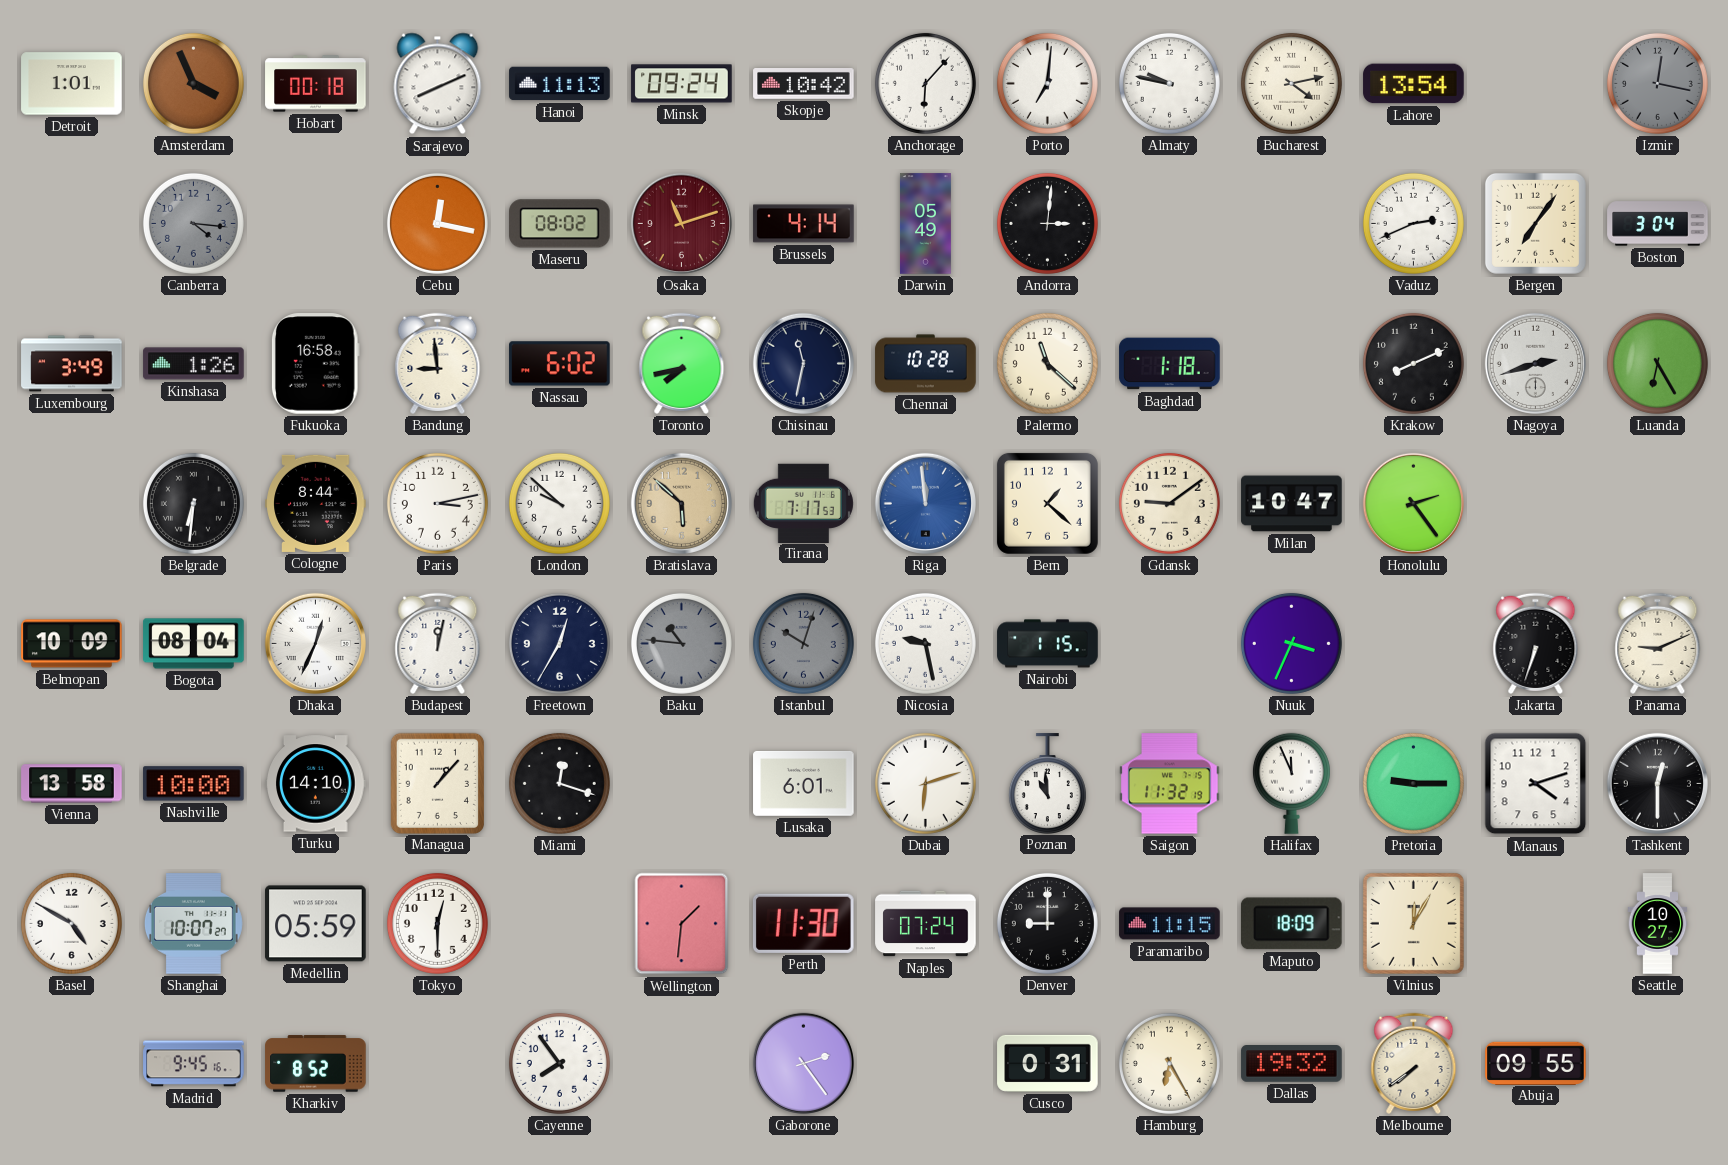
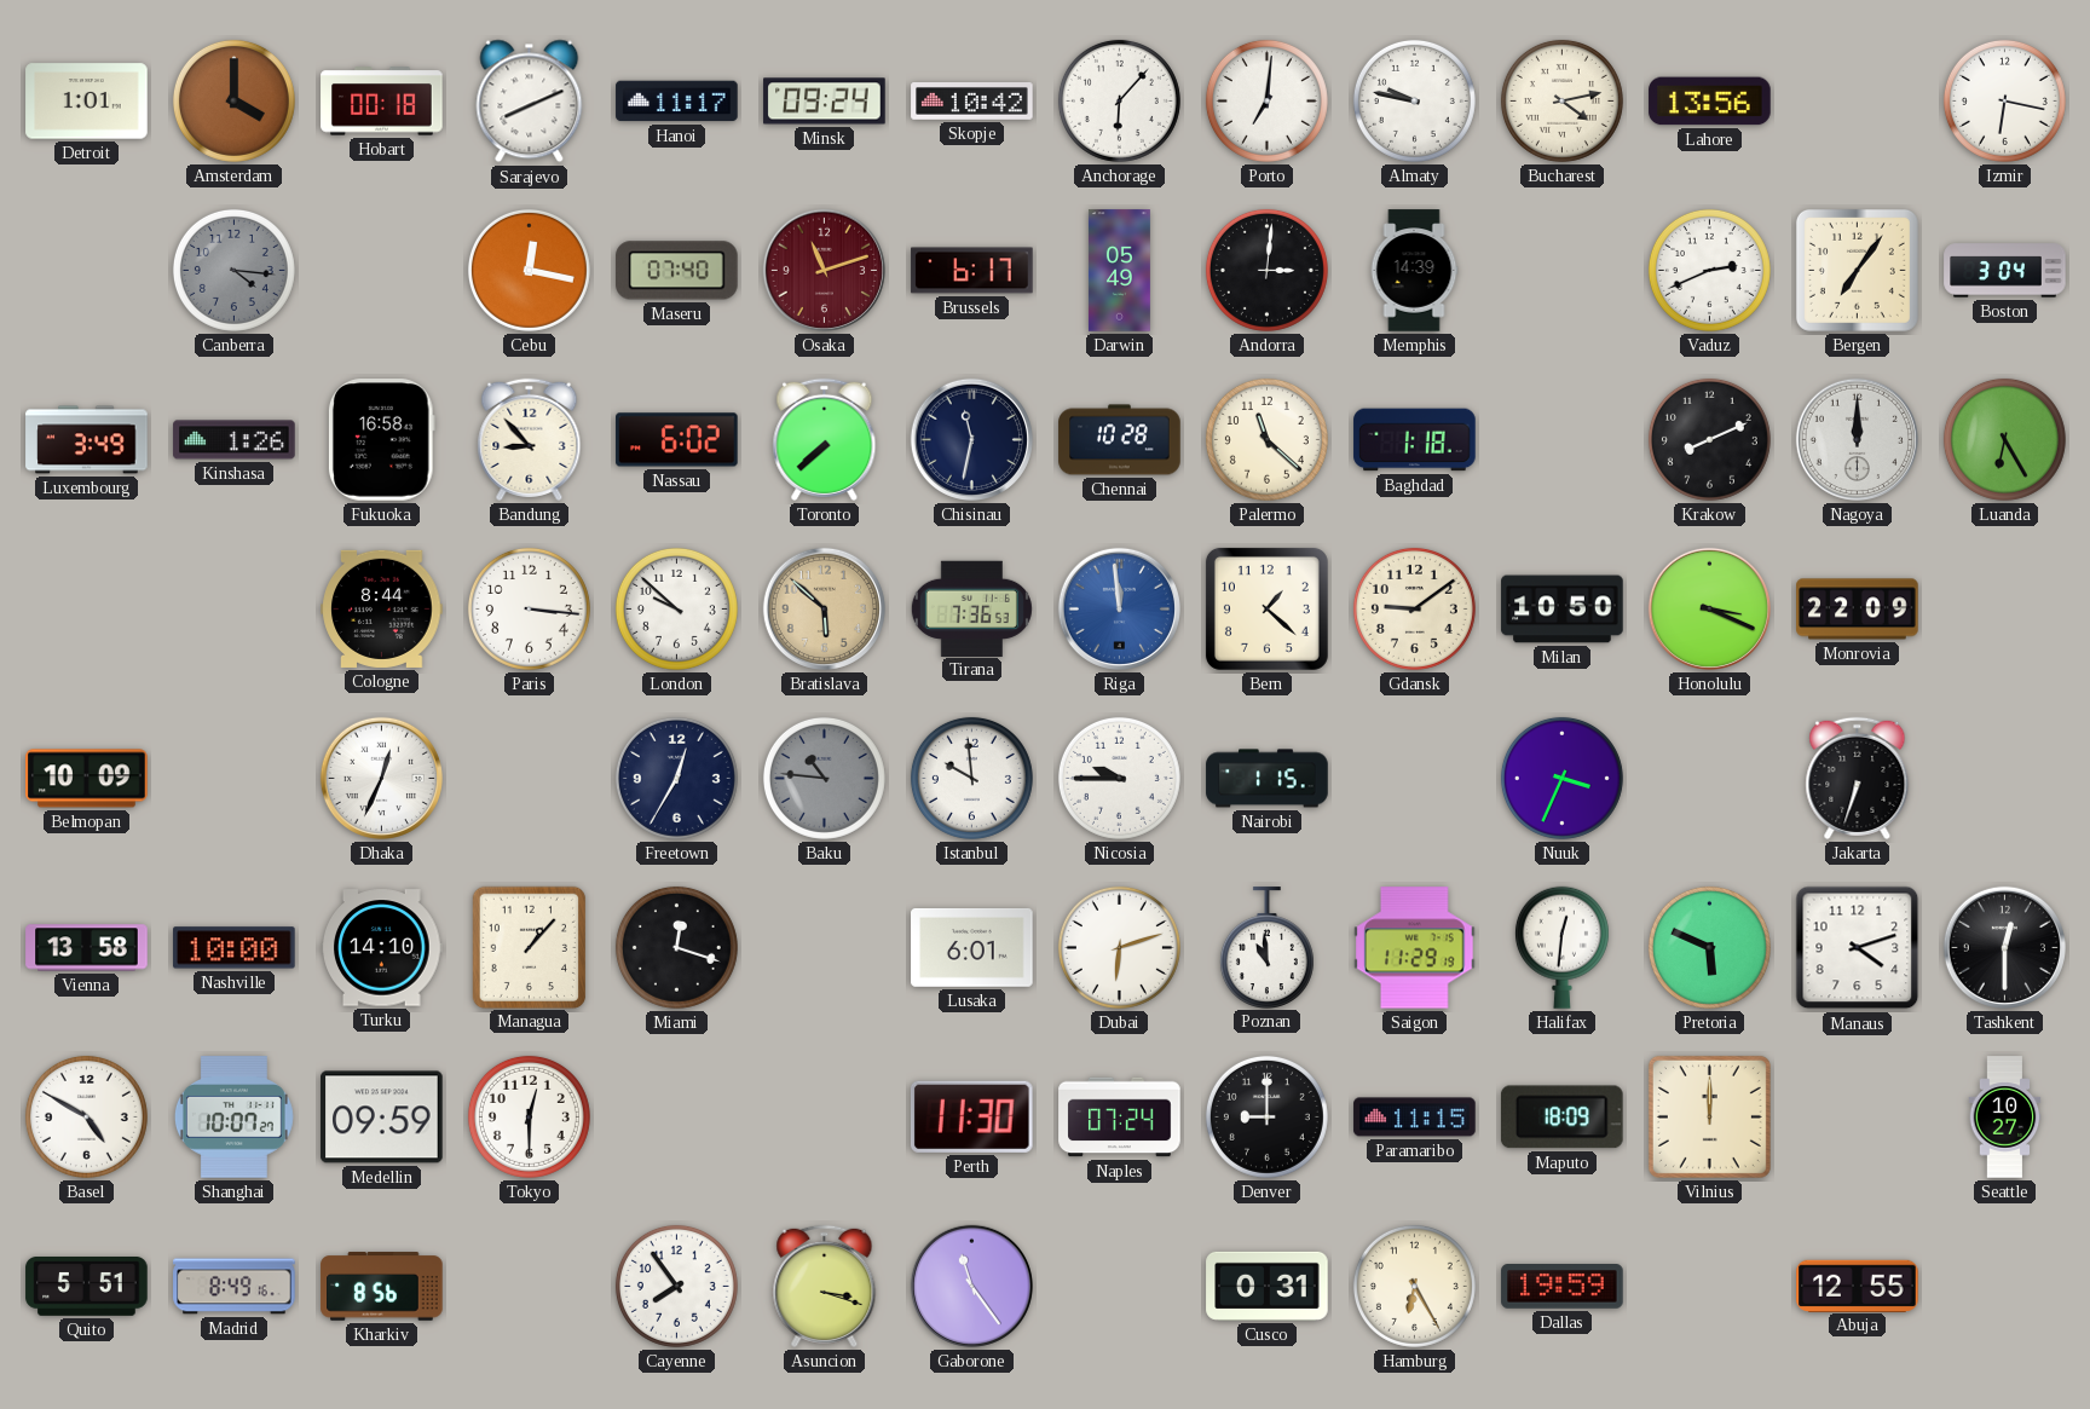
Amsterdam: 3:56 -> 4:00 (233, 100)
Hanoi: 11:13 -> 11:17 (677, 102)
Lahore: 13:54 -> 13:56 (1710, 102)
Izmir: 12:17 -> 6:17 (2004, 100)
Izmir dial: grey -> white (2004, 100)
Maseru: 08:02 -> 07:40 (677, 271)
Brussels: 4:14 -> 6:17 (972, 271)
Memphis: none -> 14:39 (1414, 271)
Bandung: 8:59 -> 8:53 (530, 439)
Toronto: 7:43 -> 7:38 (825, 439)
Nagoya: 2:42 -> 12:00 (1857, 439)
Belgrade: 6:31 -> none (193, 503)
Paris: 3:13 -> 3:16 (529, 608)
Tirana: 7:17 -> 7:36 (971, 608)
Milan: 10:47 -> 10:50 (1563, 610)
Honolulu: 2:24 -> 3:19 (1709, 608)
Monrovia: none -> 22:09 (1858, 610)
Bogota: 08:04 -> none (194, 644)
Budapest: 12:02 -> none (438, 643)
Istanbul: 10:03 -> 9:59 (971, 778)
Istanbul dial: grey -> white (971, 778)
Nicosia: 9:28 -> 9:45 (1119, 778)
Panama: 9:11 -> none (1658, 643)
Saigon: 11:32 -> 11:29 (1415, 948)
Halifax: 11:56 -> 12:31 (1561, 947)
Pretoria: 9:15 -> 5:49 (1709, 947)
Medellin: 05:59 -> 09:59 (382, 1118)
Wellington: 1:31 -> none (682, 924)
Vilnius: 12:05 -> 12:00 (1709, 1116)
Quito: none -> 5:51 (87, 1287)
Madrid: 9:45 -> 8:49 (235, 1287)
Kharkiv: 8:52 -> 8:56 (382, 1287)
Asuncion: none -> 3:18 (825, 1286)
Gaborone: 2:24 -> 11:24 (971, 1286)
Dallas: 19:32 -> 19:59 (1563, 1287)
Melbourne: 7:39 -> none (1414, 1063)
Abuja: 09:55 -> 12:55 (1858, 1286)
